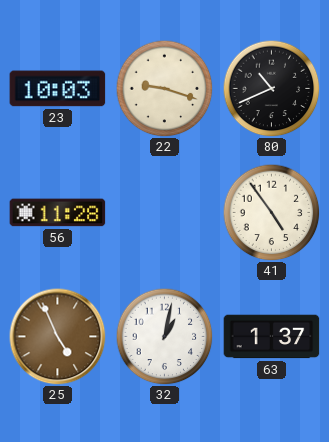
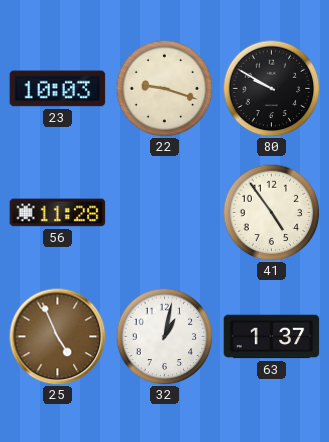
80: 10:41 -> 9:50 (271, 88)
